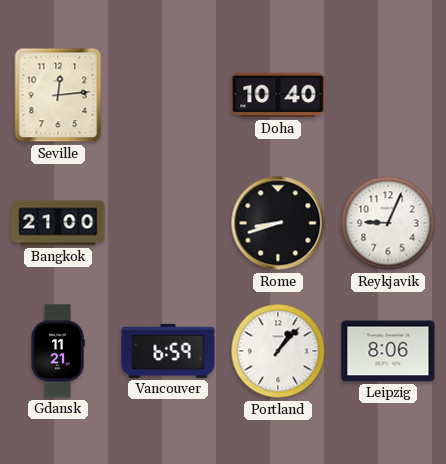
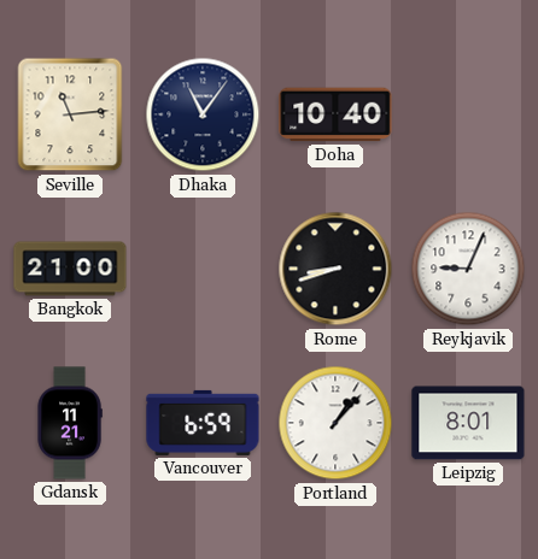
Seville: 12:14 -> 11:14 (70, 114)
Dhaka: none -> 11:06 (203, 114)
Leipzig: 8:06 -> 8:01 (468, 423)
